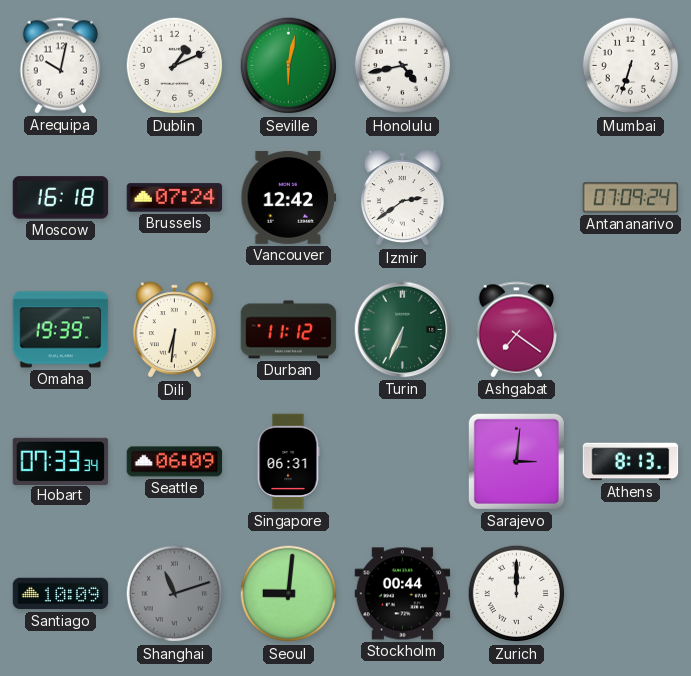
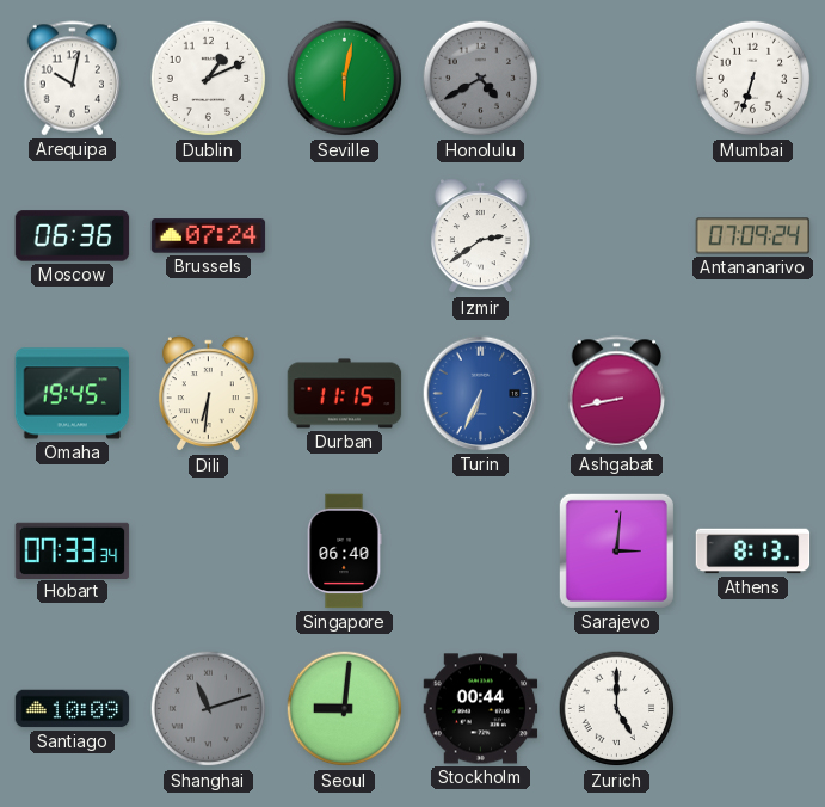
Honolulu: 4:43 -> 4:40 (481, 79)
Honolulu dial: white -> grey (481, 79)
Moscow: 16:18 -> 06:36 (73, 236)
Vancouver: 12:42 -> none (289, 197)
Omaha: 19:39 -> 19:45 (73, 394)
Durban: 11:12 -> 11:15 (345, 394)
Turin dial: green -> blue (481, 394)
Ashgabat: 7:21 -> 8:43 (617, 394)
Seattle: 06:09 -> none (175, 462)
Singapore: 06:31 -> 06:40 (344, 552)
Zurich: 12:00 -> 5:00 (617, 709)
